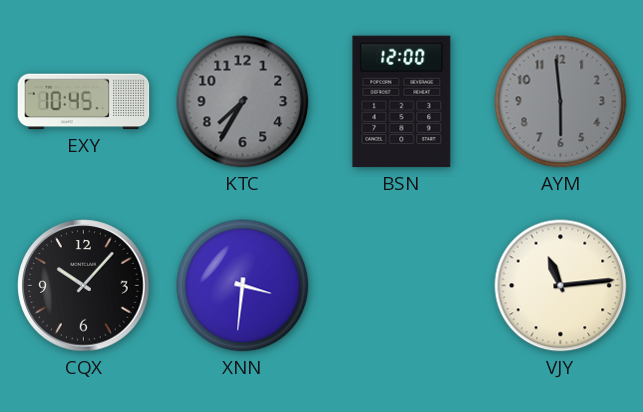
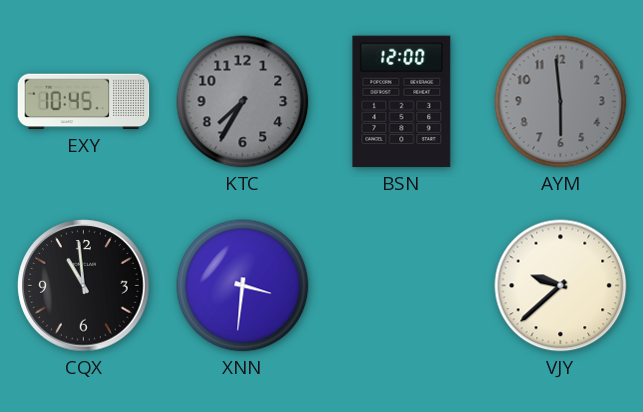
CQX: 10:07 -> 10:59 (84, 286)
VJY: 11:14 -> 9:38 (561, 286)
